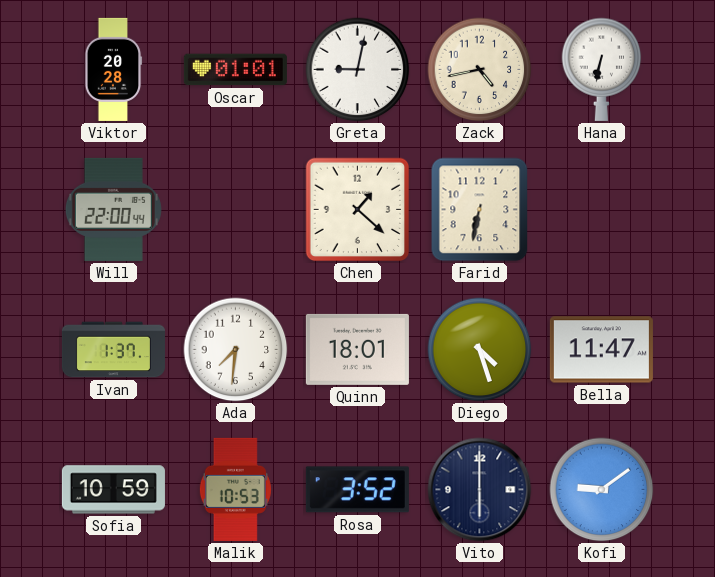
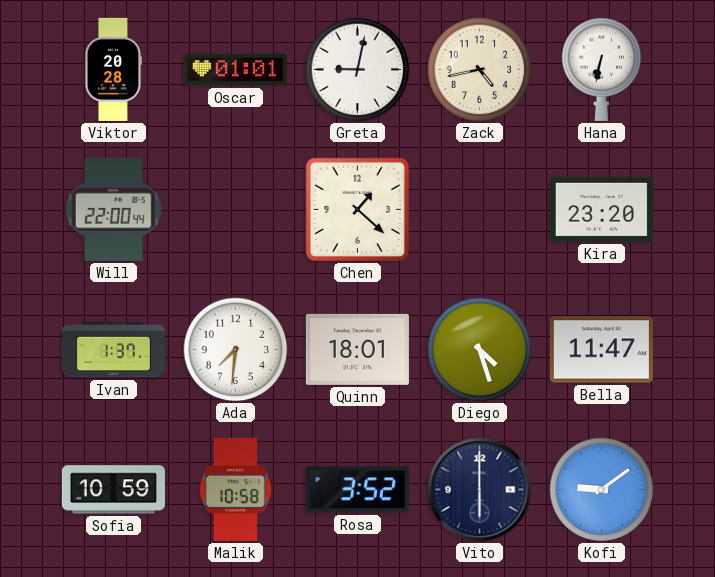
Farid: 6:32 -> none (480, 210)
Kira: none -> 23:20 (601, 209)
Malik: 10:53 -> 10:58 (235, 489)
